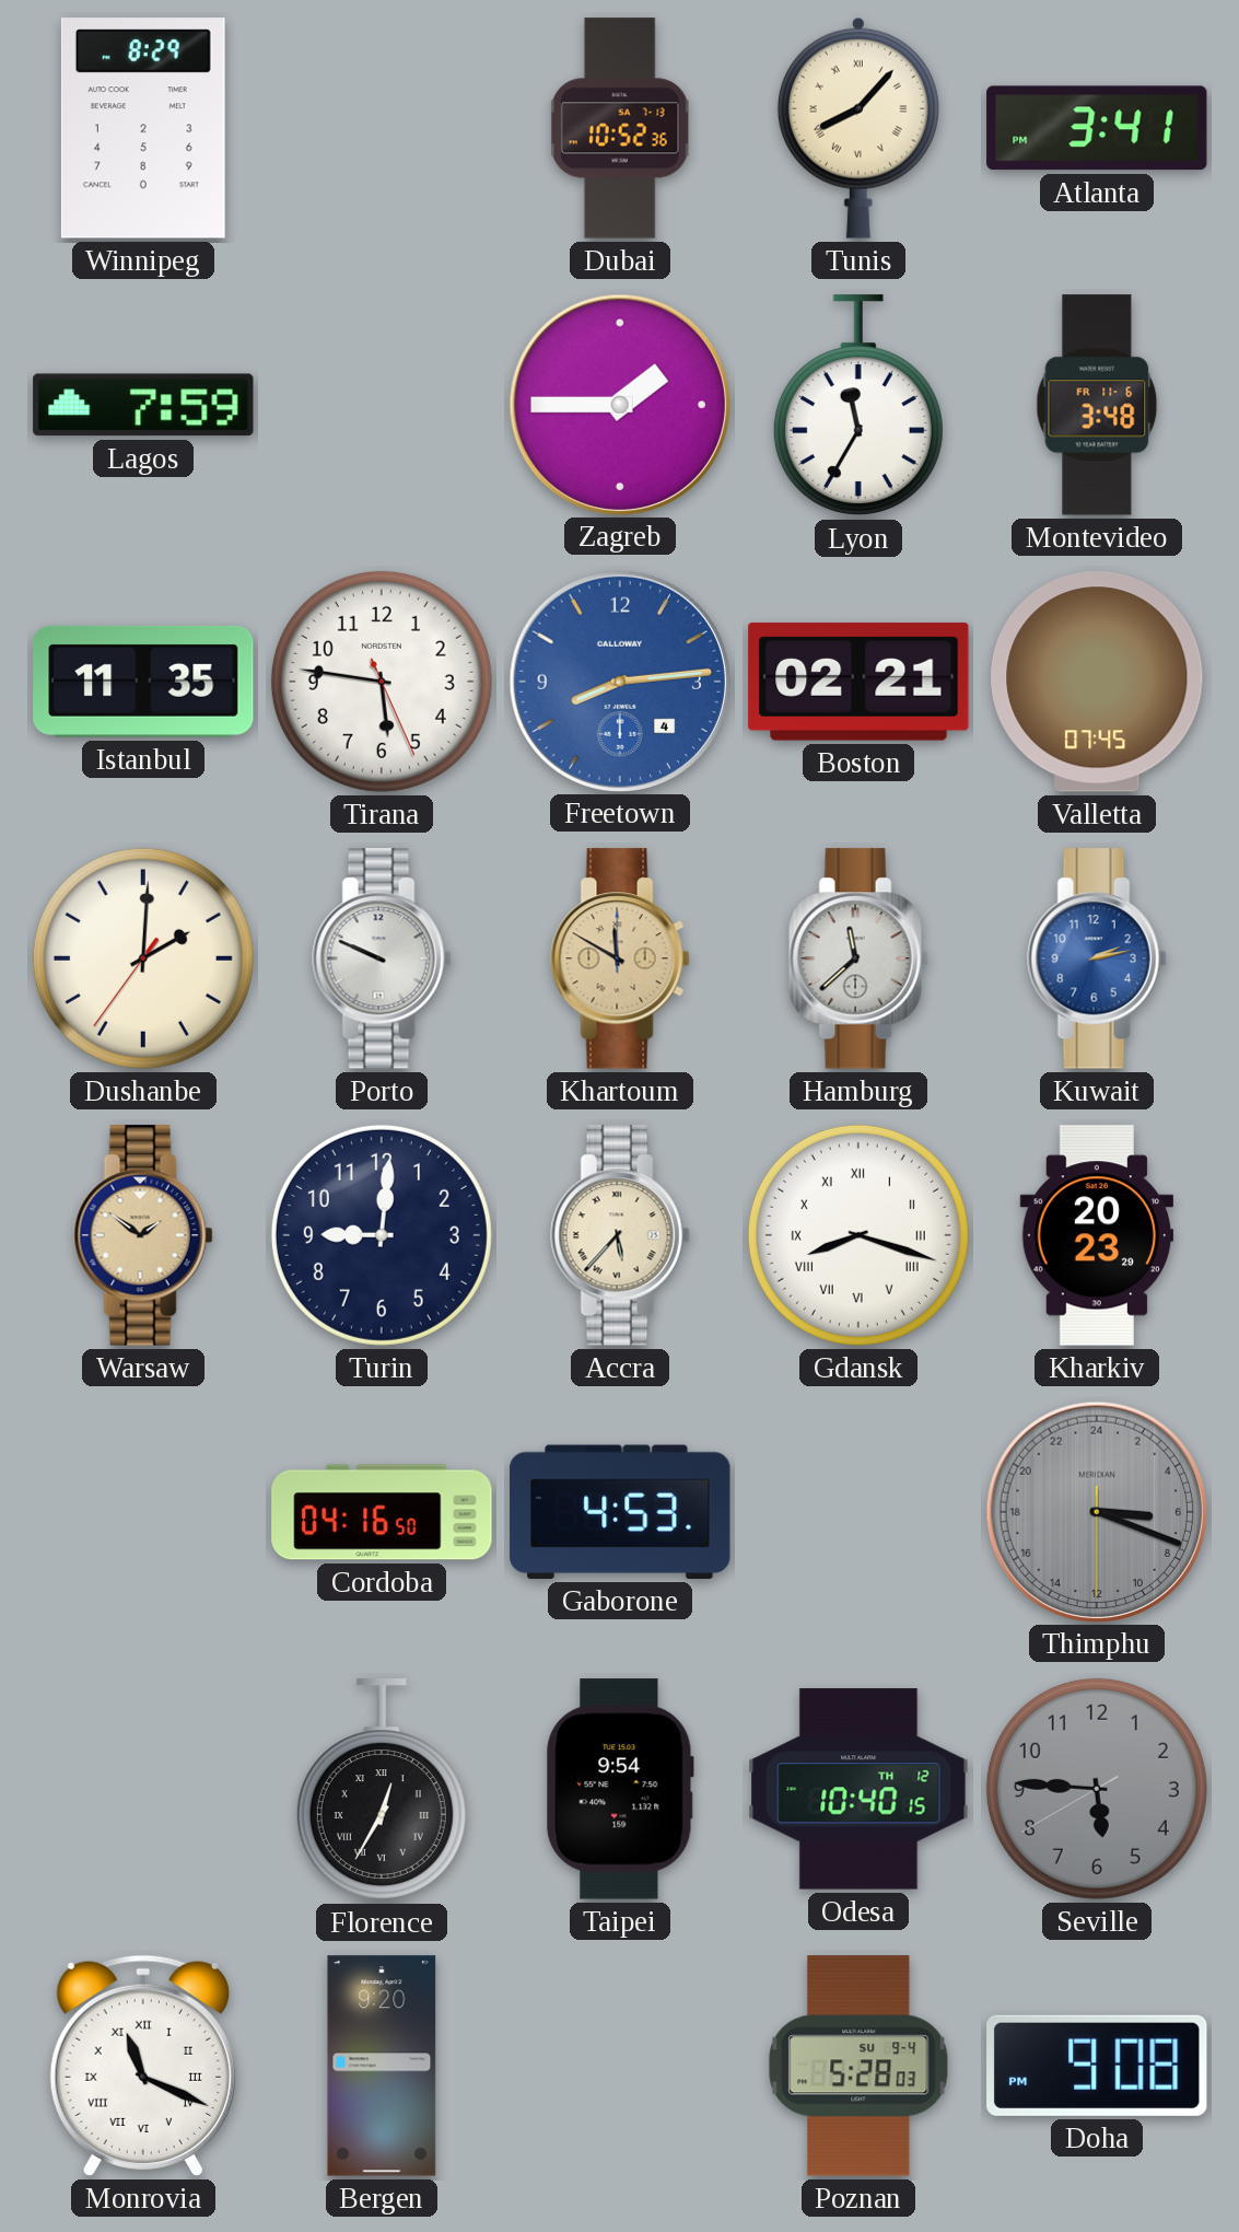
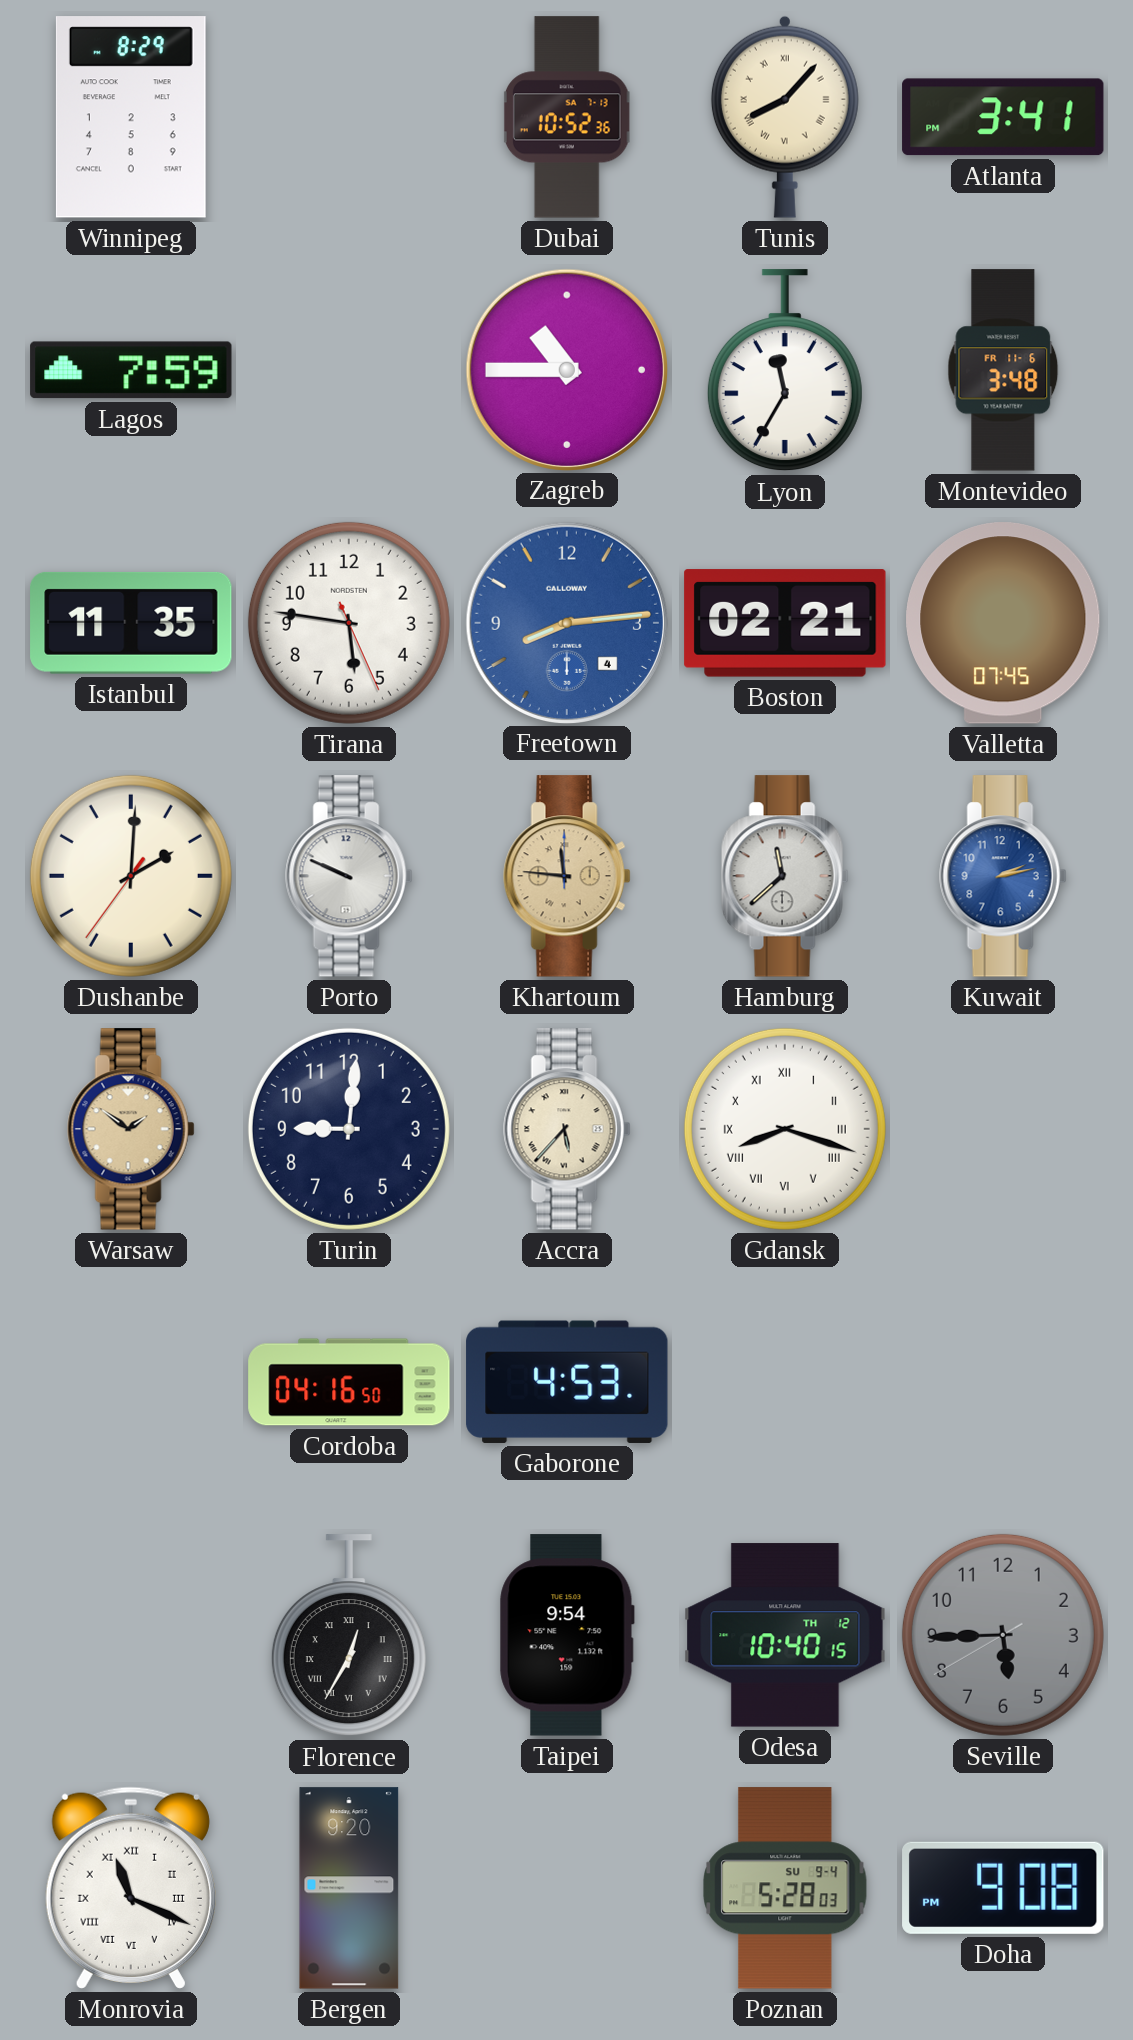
Zagreb: 1:45 -> 10:45 (566, 369)
Khartoum: 11:50 -> 11:46 (567, 876)
Kharkiv: 20:23 -> none (1096, 1235)
Thimphu: 6:18 -> none (1096, 1511)
Seville: 5:45 -> 5:44 (1003, 1635)
